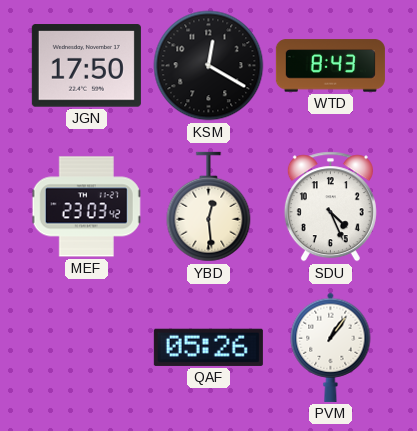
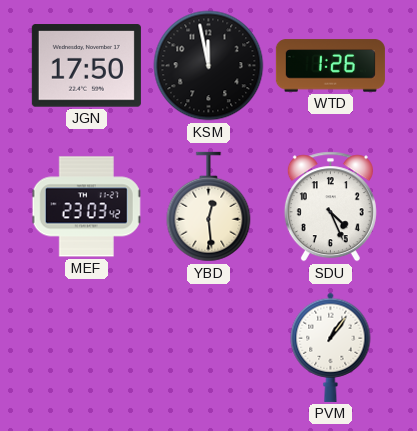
KSM: 12:20 -> 11:58 (209, 66)
WTD: 8:43 -> 1:26 (330, 66)
QAF: 05:26 -> none (208, 347)
